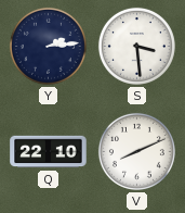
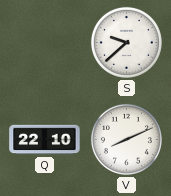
Y: 2:14 -> none (48, 46)
S: 3:29 -> 9:38 (126, 42)
